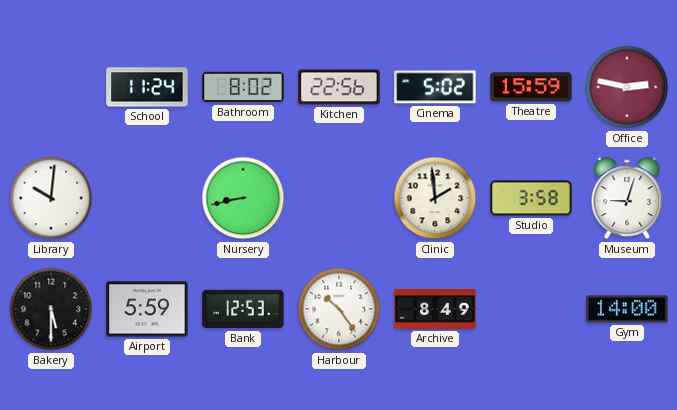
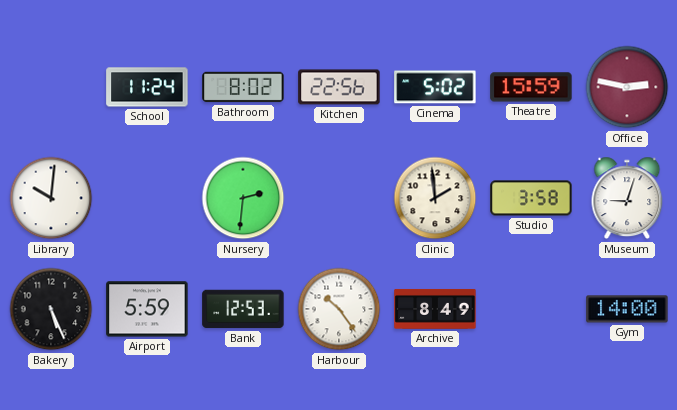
Nursery: 8:43 -> 2:31 (243, 198)
Bakery: 5:30 -> 5:26 (51, 309)
